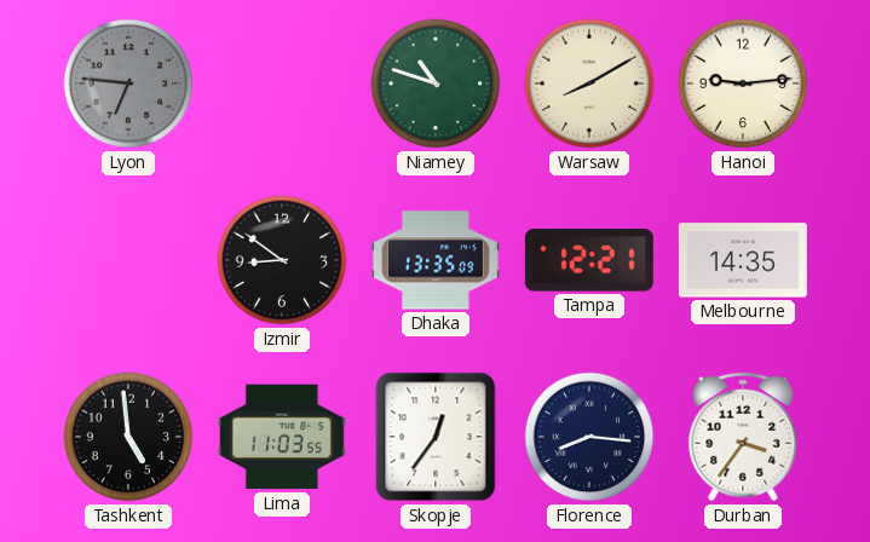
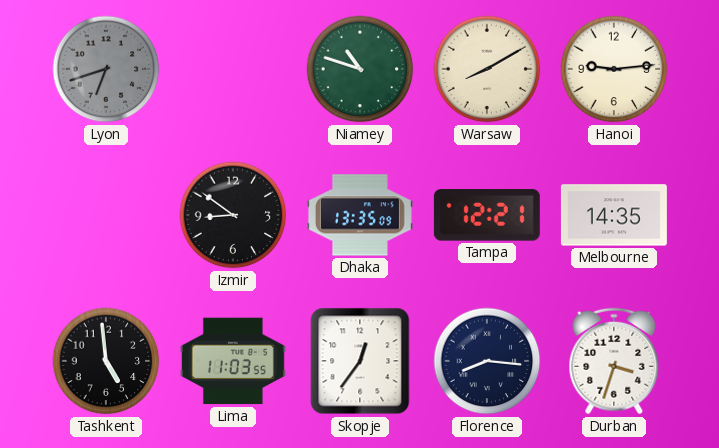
Lyon: 6:46 -> 6:42 (106, 69)
Durban: 3:36 -> 3:33 (614, 361)
